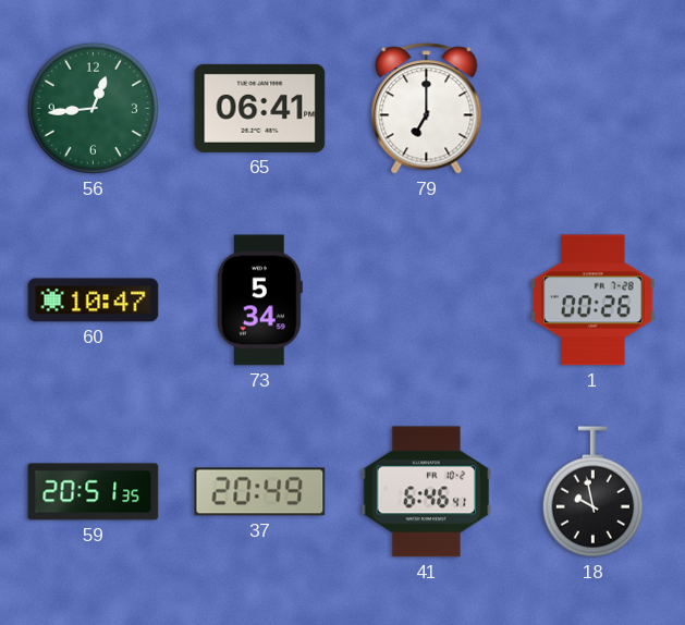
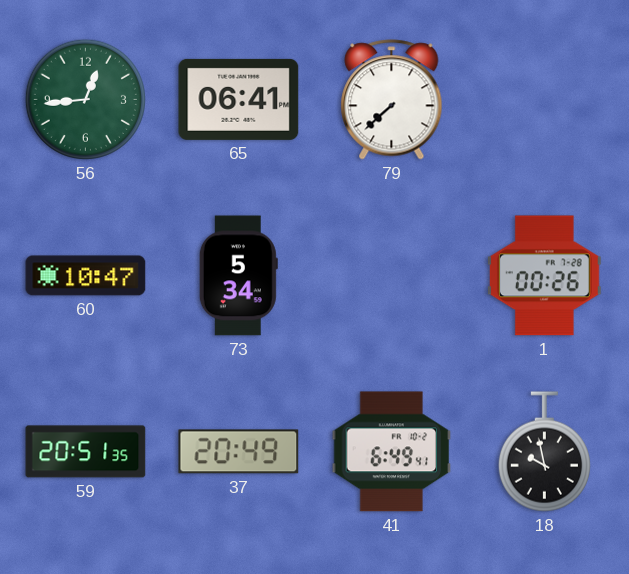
79: 7:00 -> 7:38 (392, 100)
41: 6:46 -> 6:49 (392, 452)
